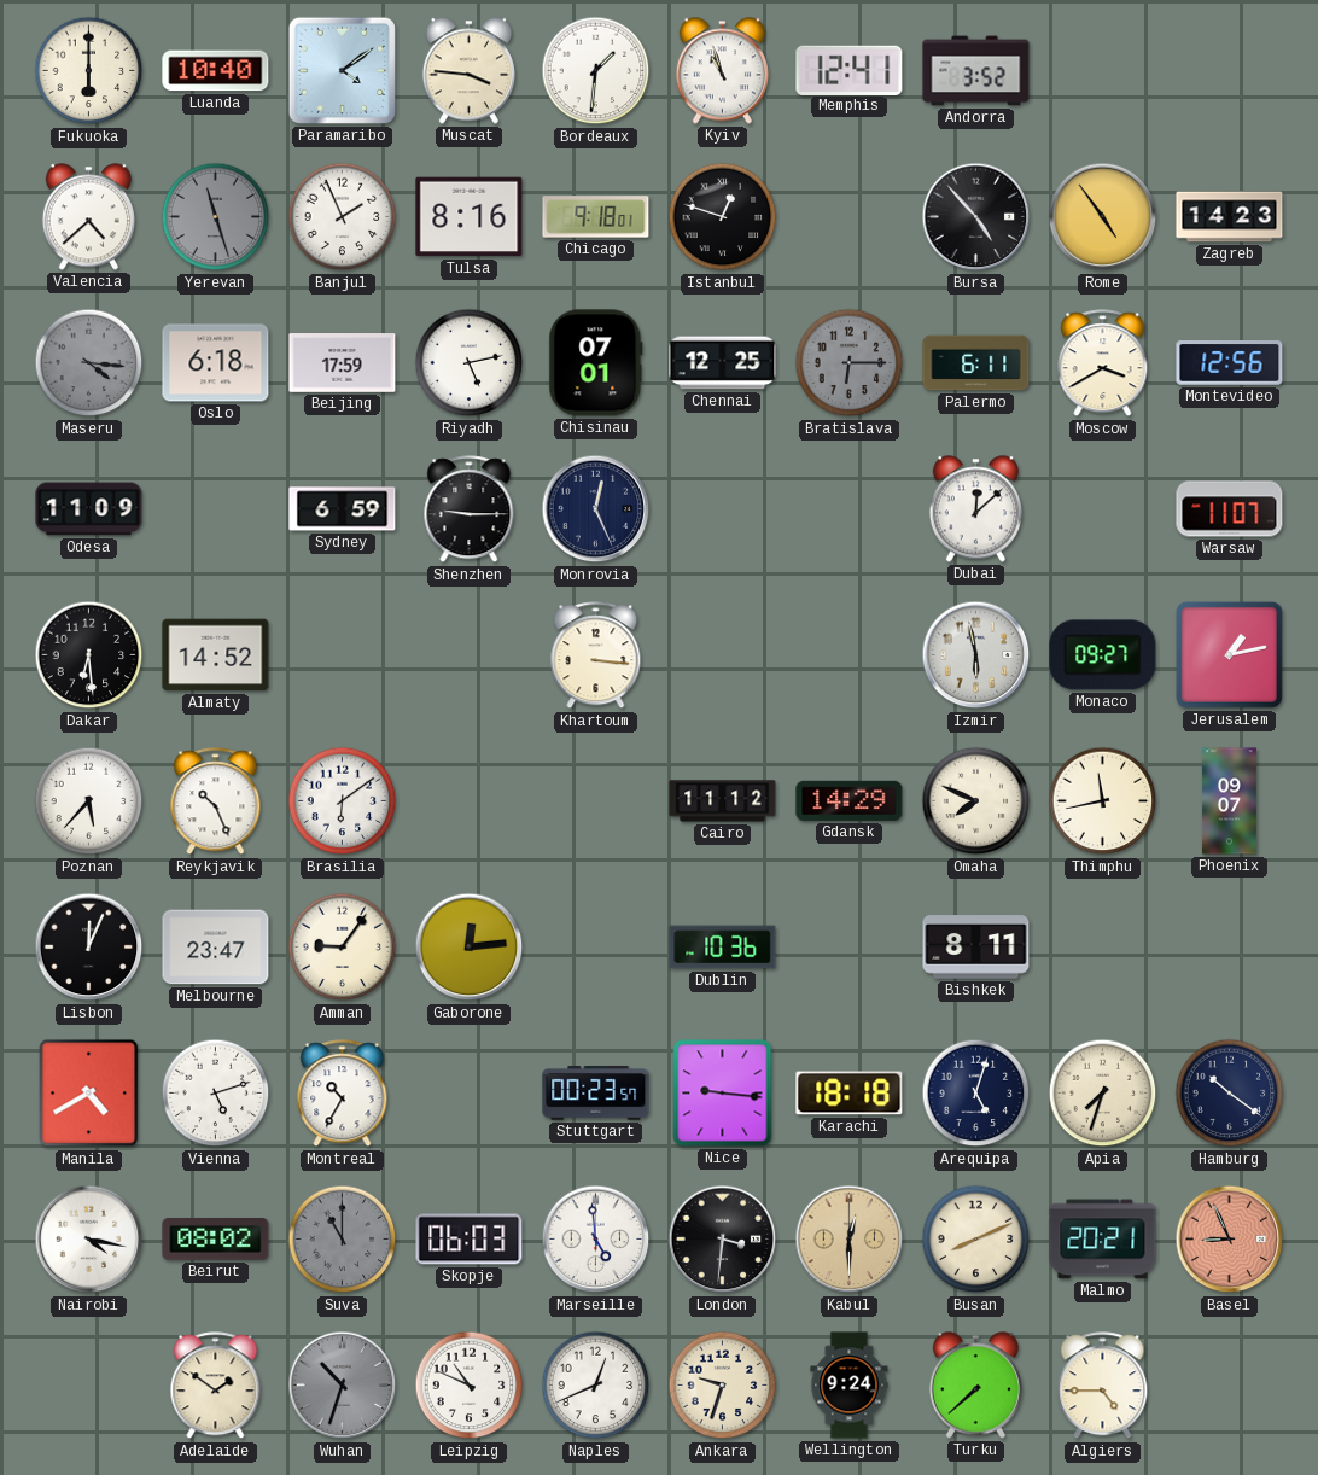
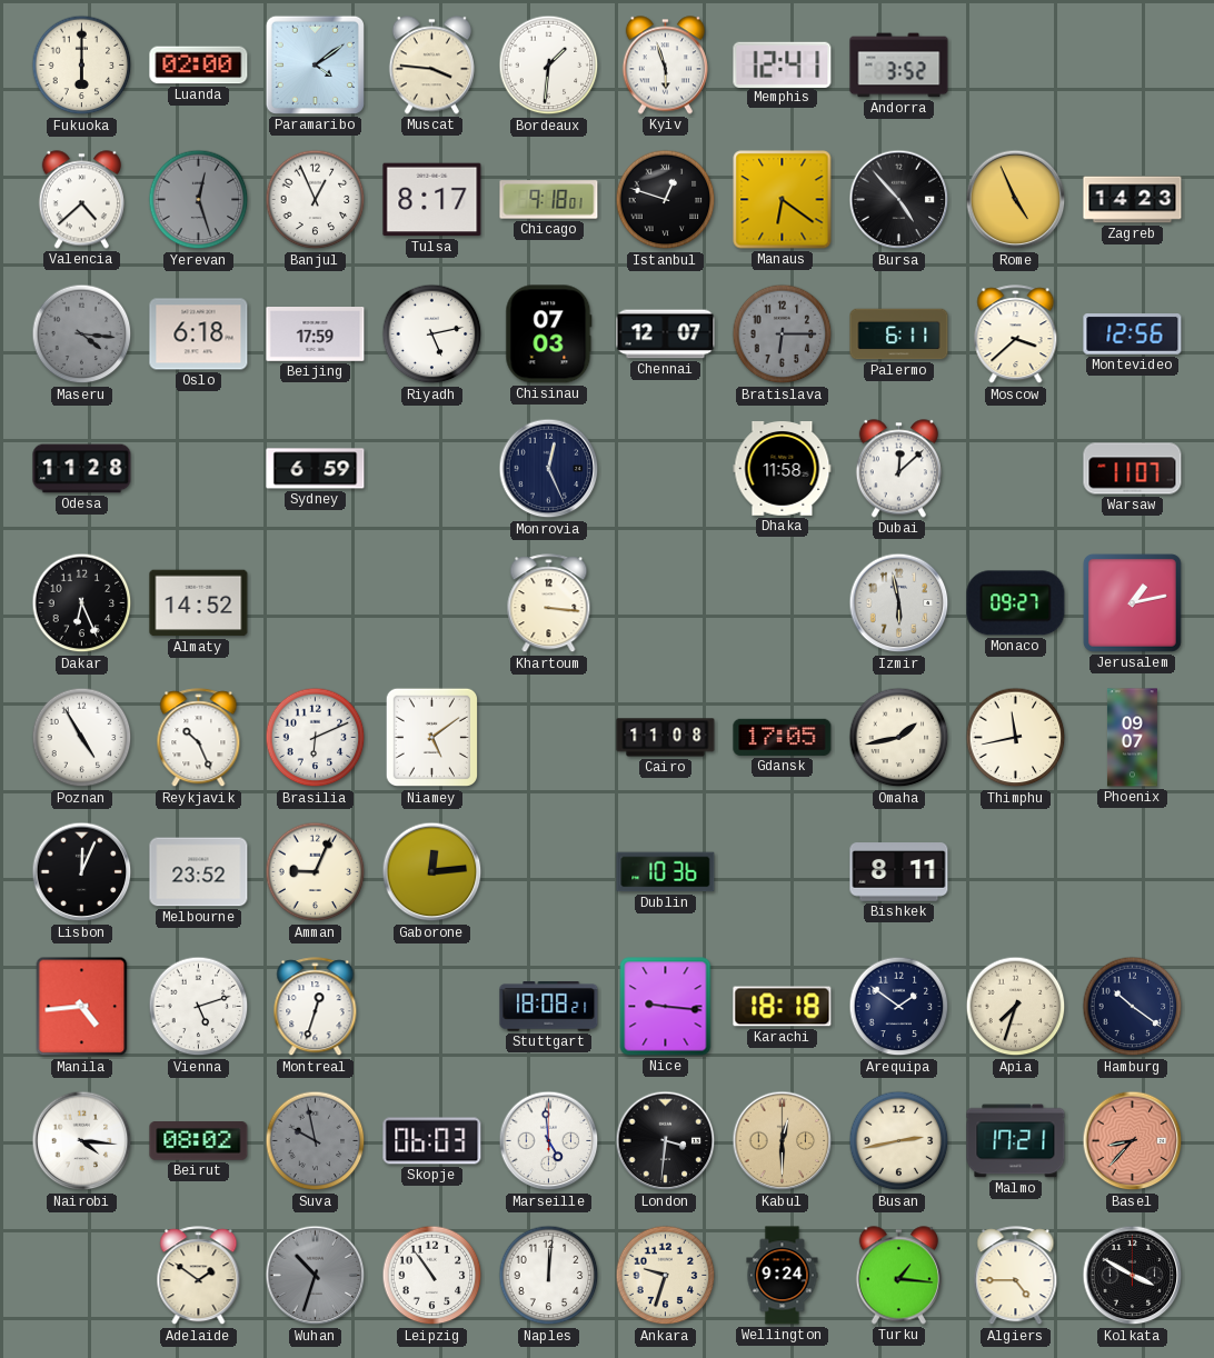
Luanda: 10:40 -> 02:00 (199, 66)
Kyiv: 10:57 -> 5:57 (665, 66)
Yerevan: 11:27 -> 12:27 (199, 200)
Banjul: 1:56 -> 12:56 (316, 200)
Tulsa: 8:16 -> 8:17 (432, 200)
Manaus: none -> 6:21 (783, 200)
Rome: 4:54 -> 4:56 (1016, 200)
Chisinau: 07:01 -> 07:03 (549, 334)
Chennai: 12:25 -> 12:07 (666, 334)
Moscow: 3:40 -> 3:38 (1016, 334)
Odesa: 11:09 -> 11:28 (82, 469)
Shenzhen: 9:15 -> none (470, 509)
Dhaka: none -> 11:58 (783, 469)
Dakar: 6:29 -> 6:26 (82, 603)
Poznan: 5:37 -> 4:55 (82, 738)
Brasilia: 6:09 -> 6:11 (316, 738)
Niamey: none -> 5:09 (431, 738)
Cairo: 11:12 -> 11:08 (666, 738)
Gdansk: 14:29 -> 17:05 (783, 737)
Omaha: 7:49 -> 1:43 (899, 738)
Melbourne: 23:47 -> 23:52 (199, 872)
Amman: 9:06 -> 9:04 (316, 872)
Manila: 4:40 -> 4:44 (82, 1007)
Montreal: 10:35 -> 12:33 (316, 1007)
Stuttgart: 00:23 -> 18:08 (549, 1007)
Arequipa: 5:03 -> 1:51 (899, 1007)
Nairobi: 4:17 -> 4:16 (82, 1141)
Suva: 11:00 -> 9:58 (316, 1141)
Busan: 8:11 -> 2:43 (899, 1141)
Malmo: 20:21 -> 17:21 (1016, 1141)
Basel: 8:56 -> 8:37 (1133, 1141)
Leipzig: 10:49 -> 10:54 (432, 1276)
Naples: 12:41 -> 12:01 (549, 1276)
Turku: 7:38 -> 1:16 (898, 1276)
Kolkata: none -> 3:50 (1133, 1276)
